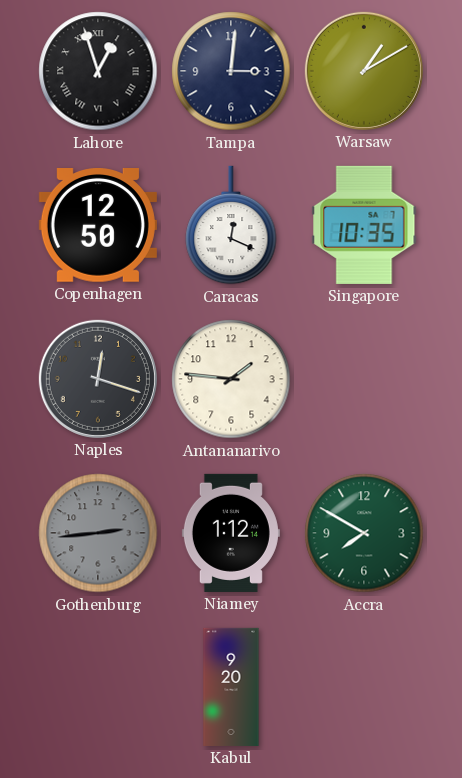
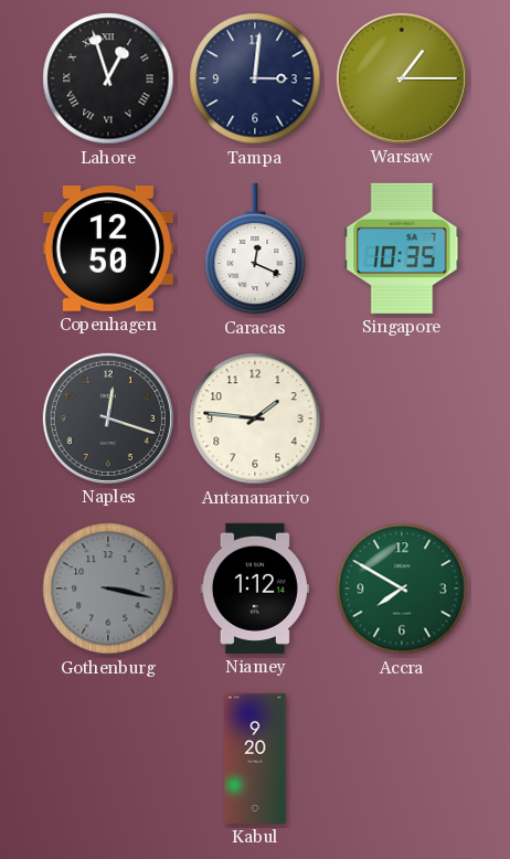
Warsaw: 1:10 -> 1:15 (402, 78)
Gothenburg: 2:44 -> 3:17 (108, 588)
